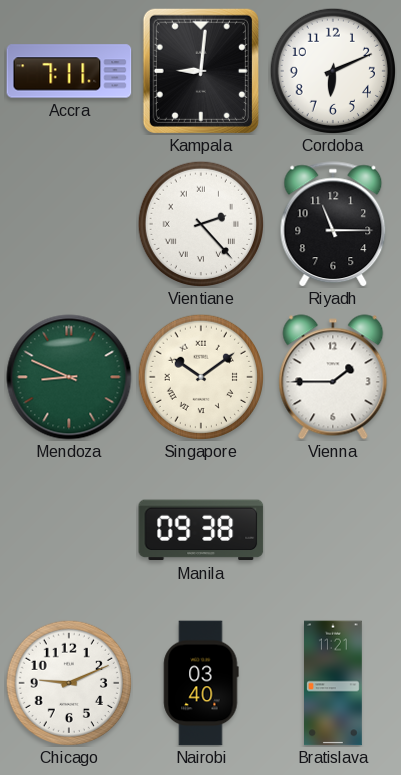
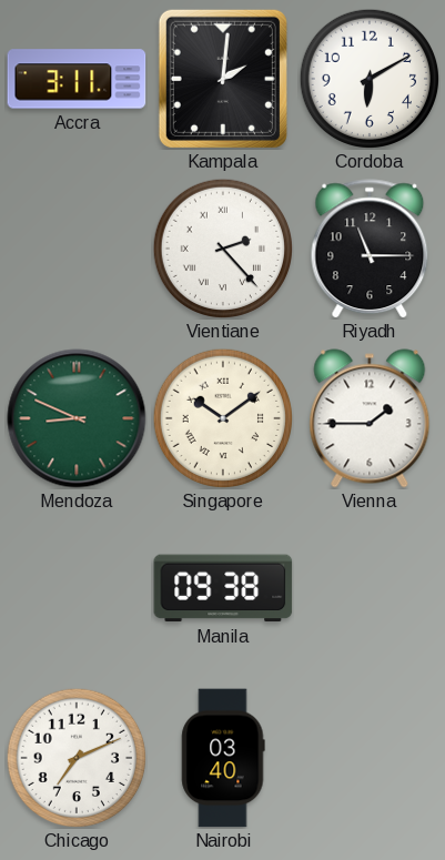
Accra: 7:11 -> 3:11 (77, 79)
Kampala: 9:01 -> 2:01 (223, 79)
Cordoba: 6:11 -> 6:10 (368, 78)
Chicago: 9:11 -> 7:11 (75, 757)
Bratislava: 11:21 -> none (334, 683)
